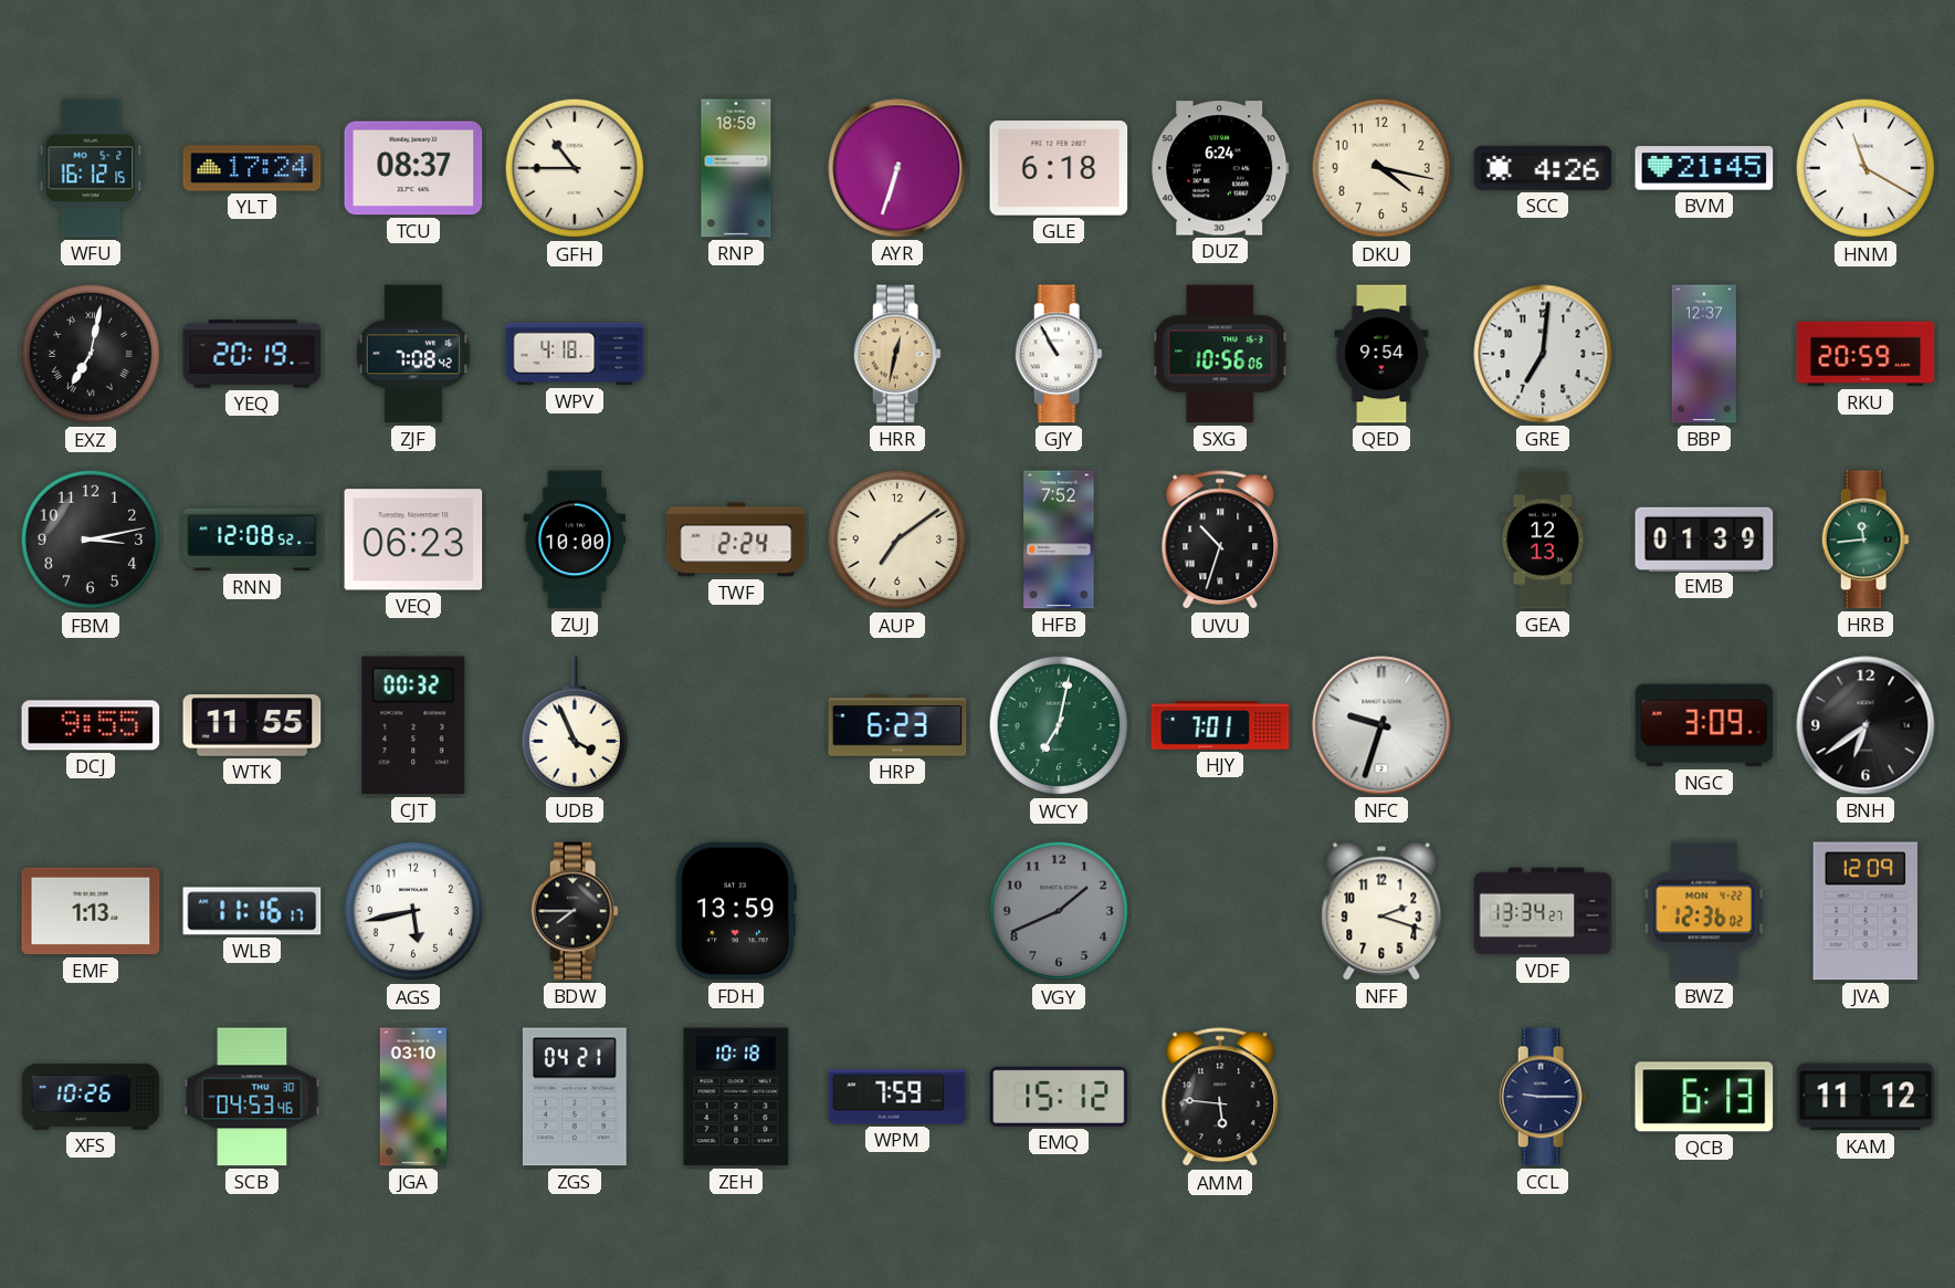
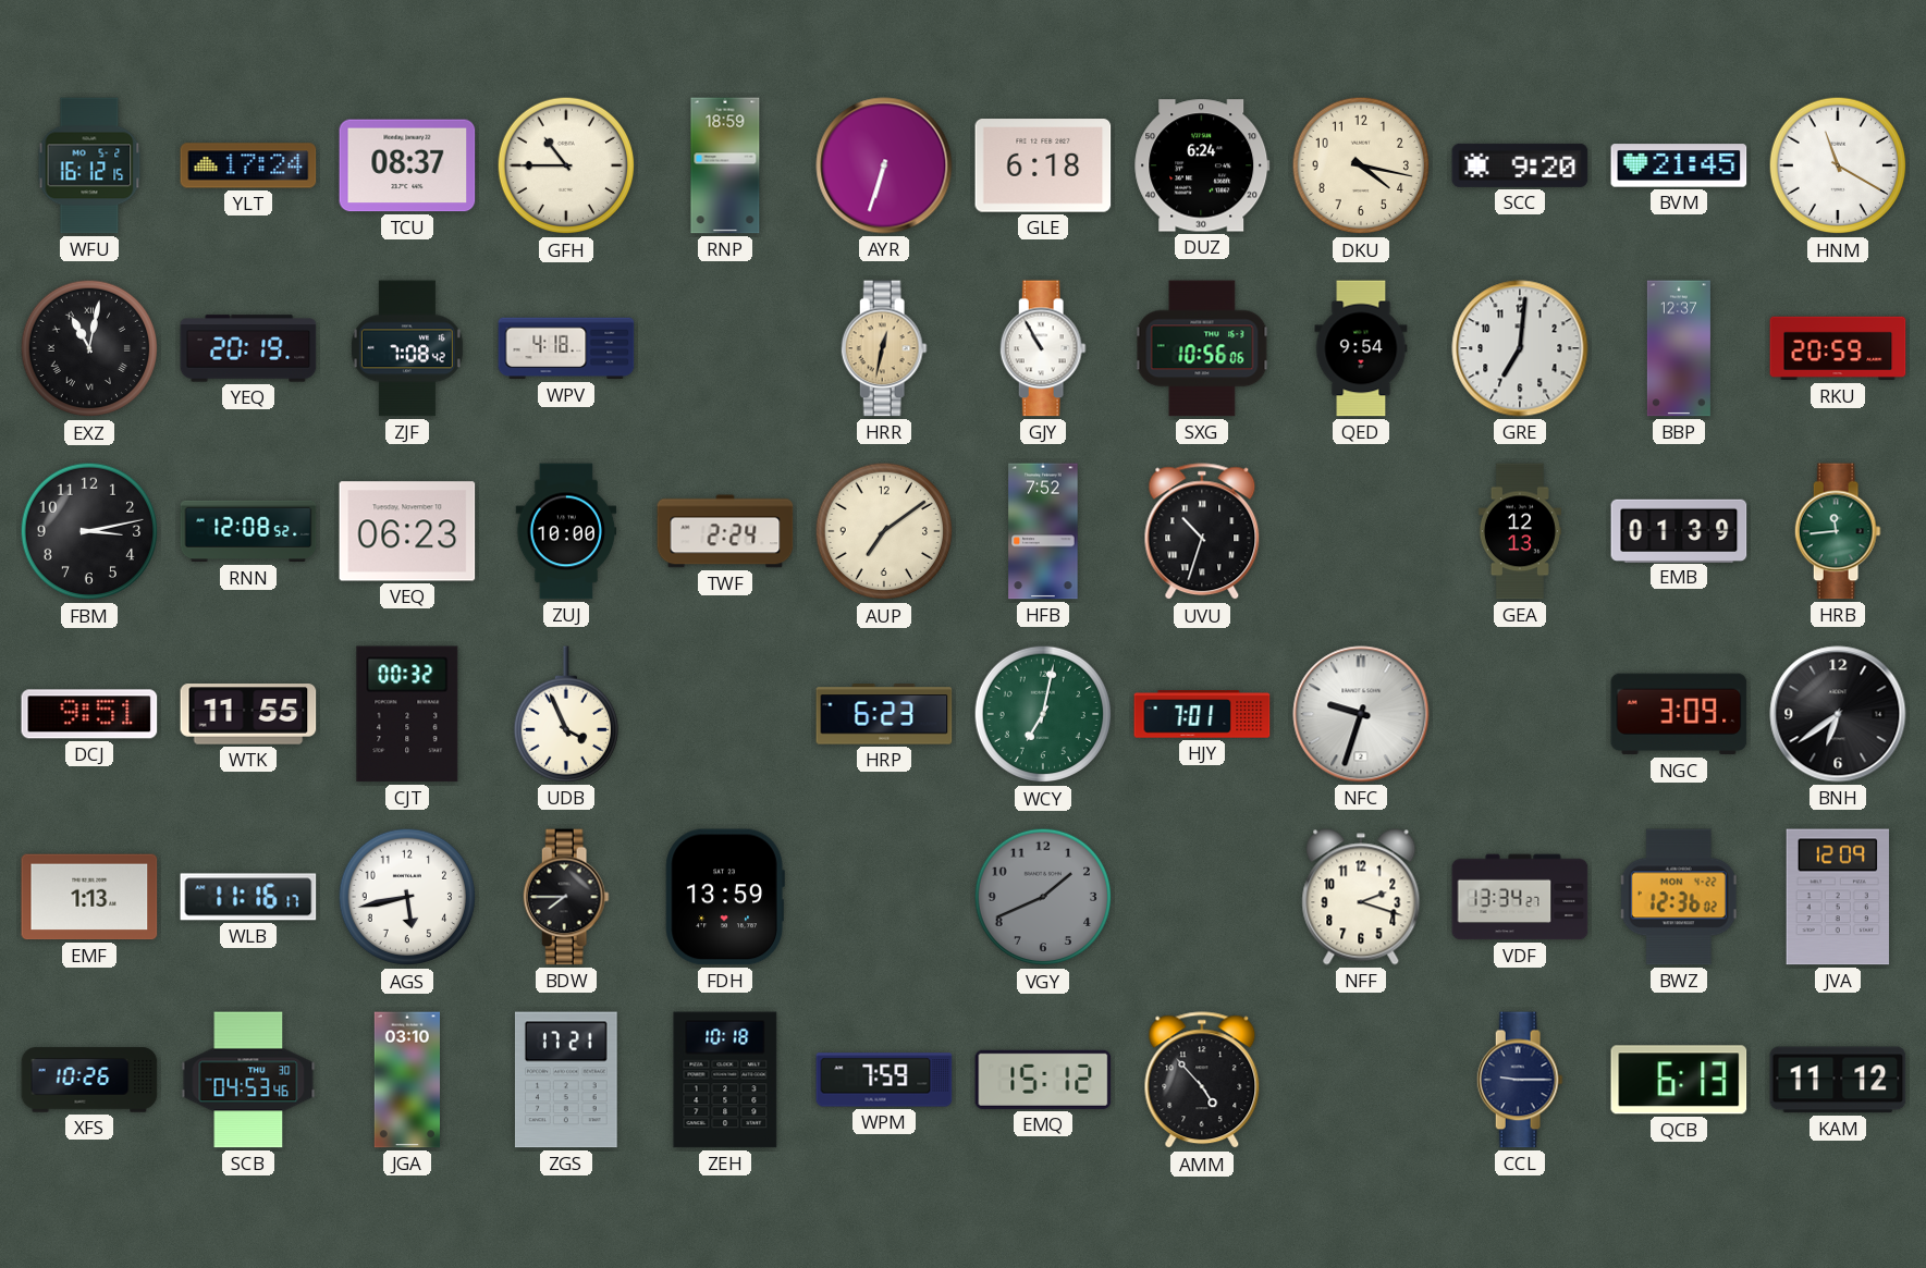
SCC: 4:26 -> 9:20 (1520, 165)
EXZ: 7:02 -> 11:02 (89, 348)
DCJ: 9:55 -> 9:51 (89, 714)
ZGS: 04:21 -> 17:21 (566, 1080)
AMM: 5:46 -> 4:53 (1202, 1081)
